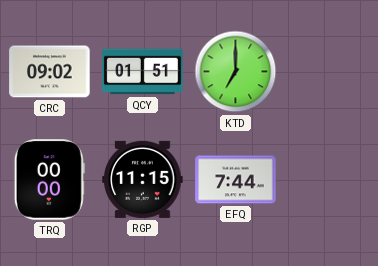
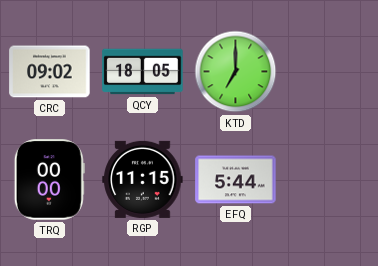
QCY: 01:51 -> 18:05 (143, 72)
EFQ: 7:44 -> 5:44 (236, 180)
